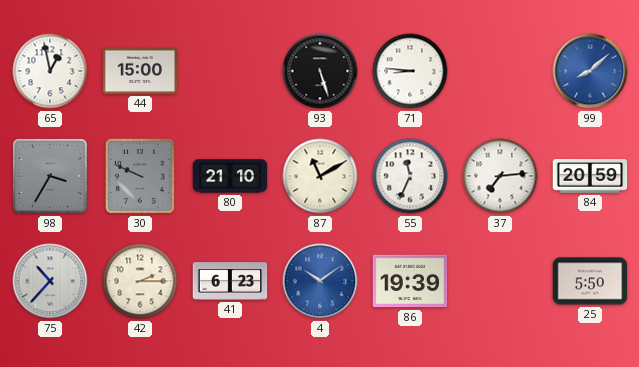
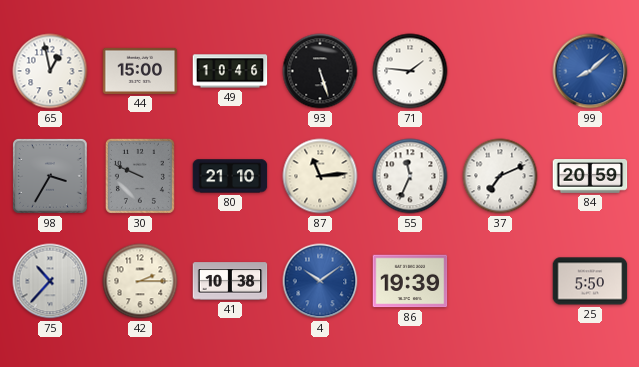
49: none -> 10:46 (230, 71)
71: 8:46 -> 1:46 (410, 71)
87: 11:10 -> 11:14 (320, 176)
37: 7:14 -> 7:11 (500, 176)
41: 6:23 -> 10:38 (230, 281)
